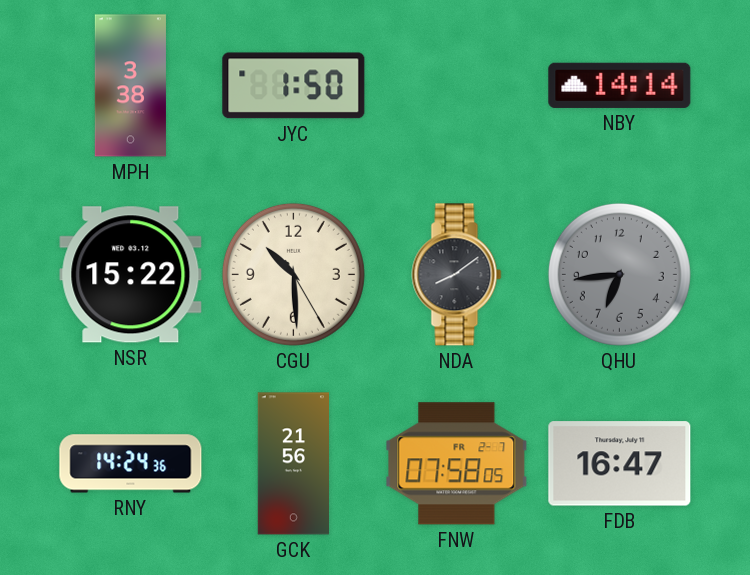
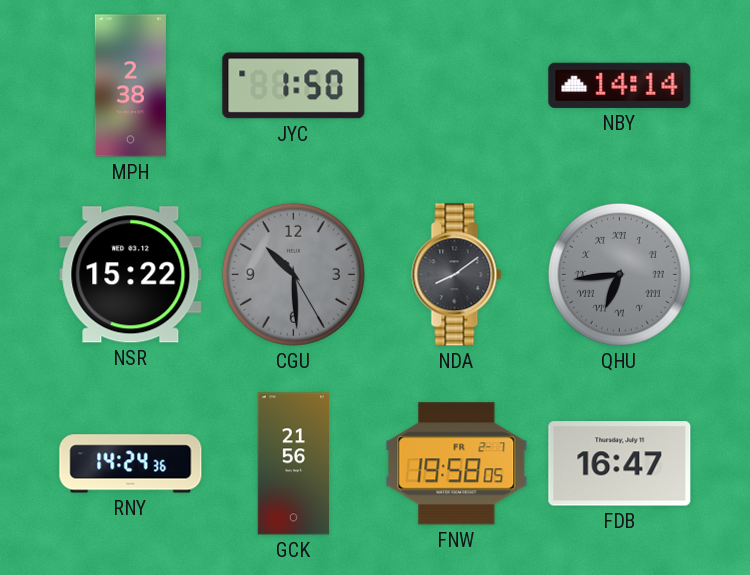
MPH: 3:38 -> 2:38 (130, 86)
CGU dial: cream -> grey (293, 274)
QHU numerals: Arabic -> Roman (619, 274)
FNW: 07:58 -> 19:58 (457, 464)
